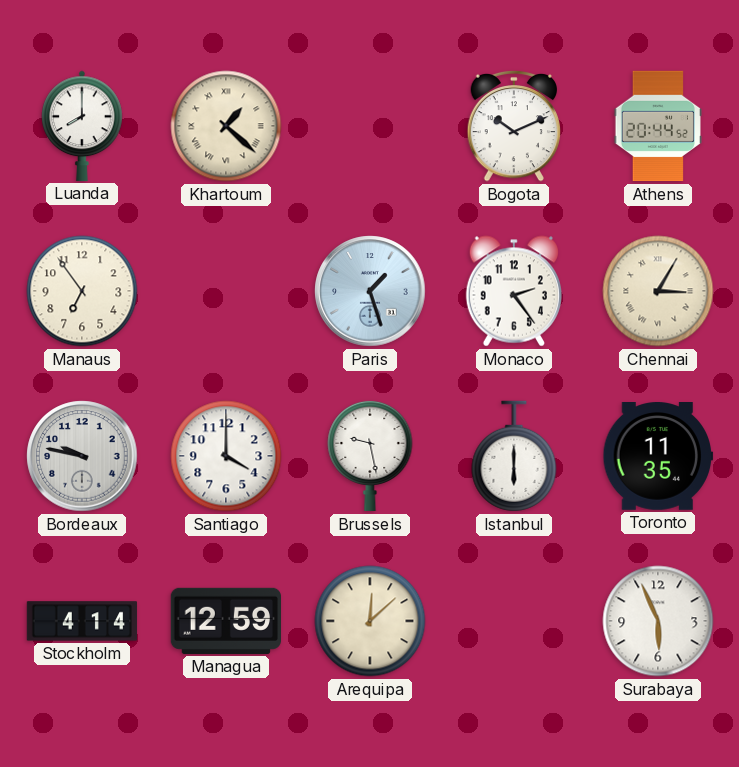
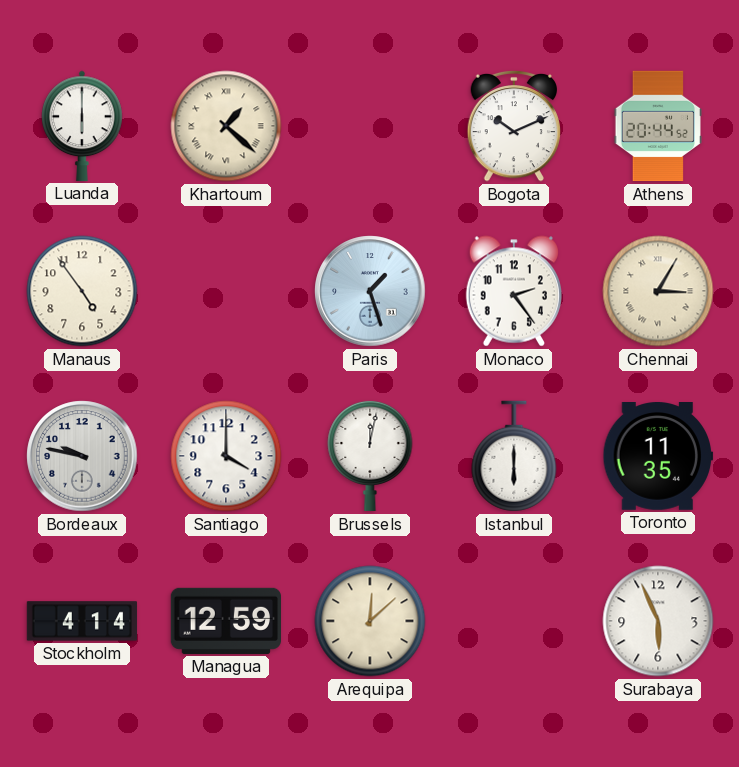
Luanda: 8:00 -> 6:00 (82, 126)
Manaus: 6:54 -> 4:54 (82, 291)
Brussels: 9:28 -> 12:02 (370, 456)
